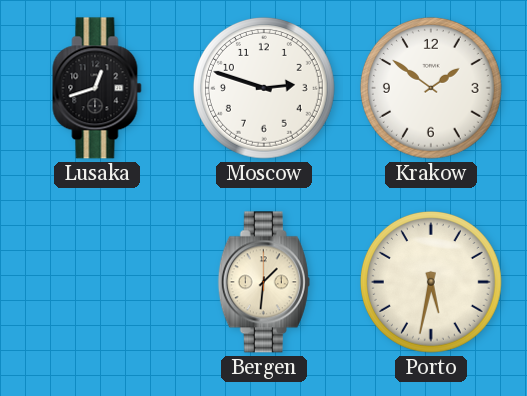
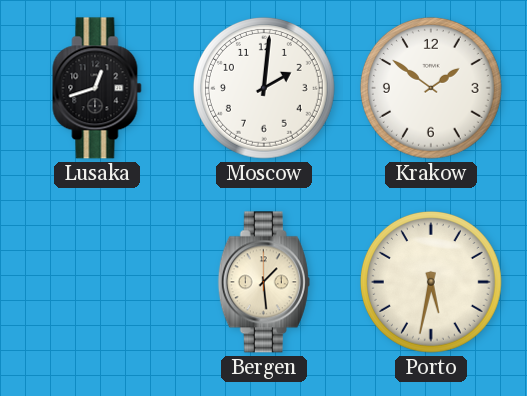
Moscow: 2:48 -> 2:01 (264, 88)
Bergen: 1:31 -> 1:29 (264, 282)
